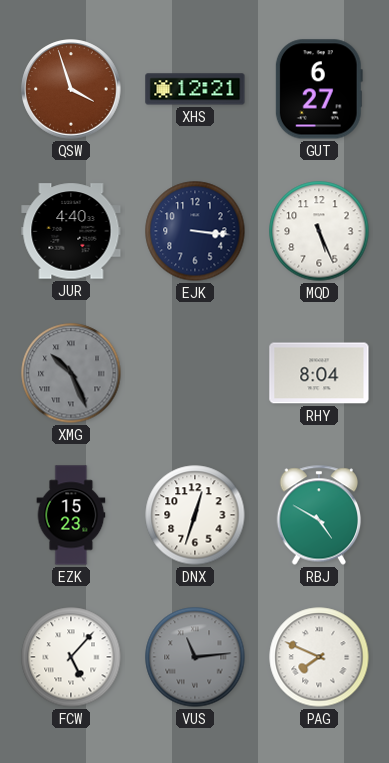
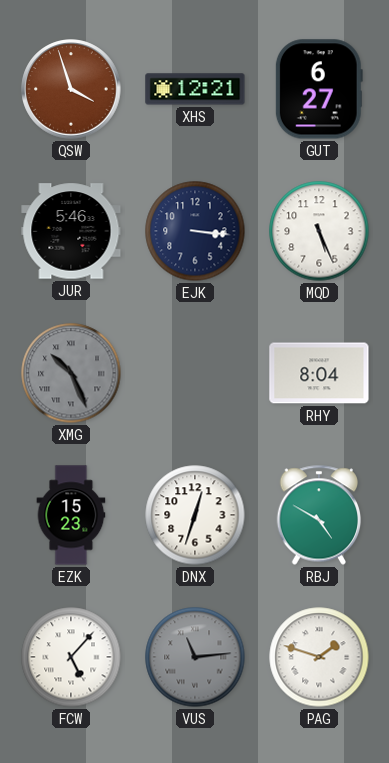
JUR: 4:40 -> 5:46 (71, 231)
PAG: 7:49 -> 1:48 (319, 657)
